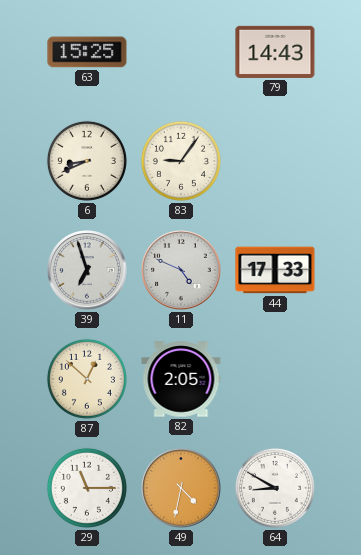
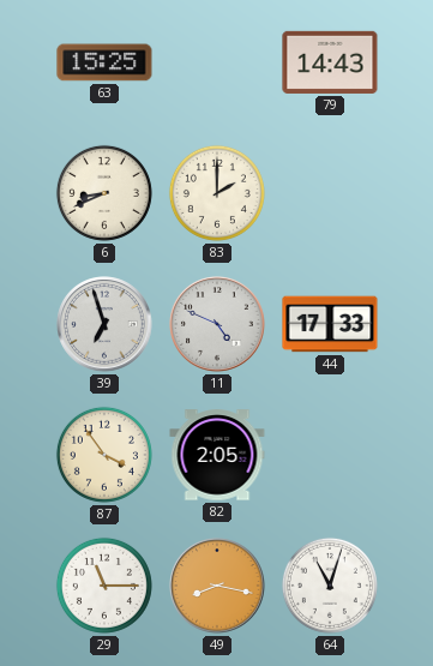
83: 9:06 -> 2:00 (217, 193)
87: 12:52 -> 3:54 (104, 455)
49: 4:32 -> 8:17 (217, 586)
64: 8:50 -> 11:03 (330, 586)
